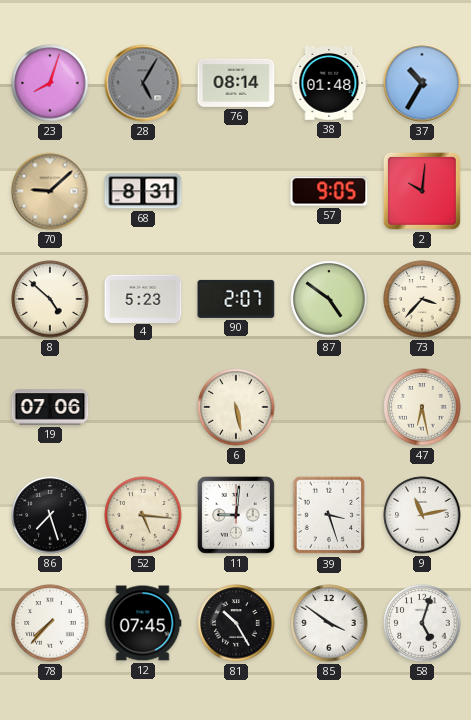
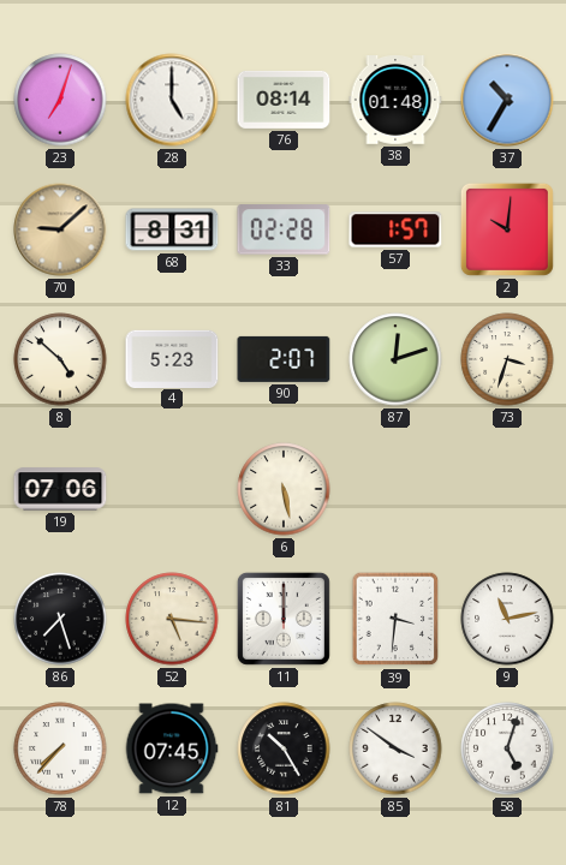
23: 8:03 -> 7:03 (60, 100)
28: 5:05 -> 5:00 (172, 100)
28 dial: grey -> white (172, 100)
33: none -> 02:28 (284, 229)
57: 9:05 -> 1:57 (395, 229)
87: 4:51 -> 12:12 (395, 359)
73: 3:37 -> 3:33 (507, 359)
47: 6:28 -> none (422, 407)
11: 9:01 -> 12:00 (284, 619)
39: 3:27 -> 3:31 (395, 619)
